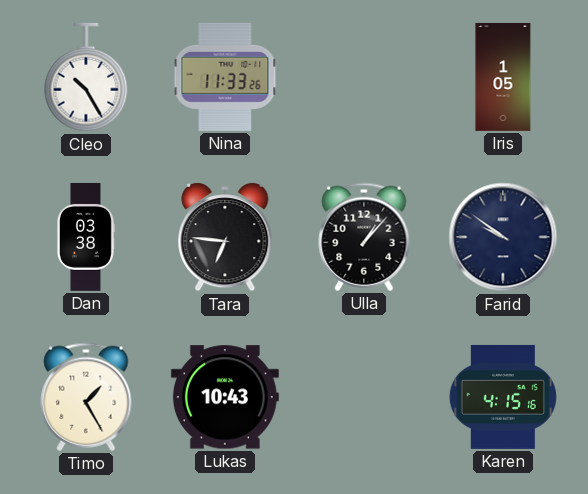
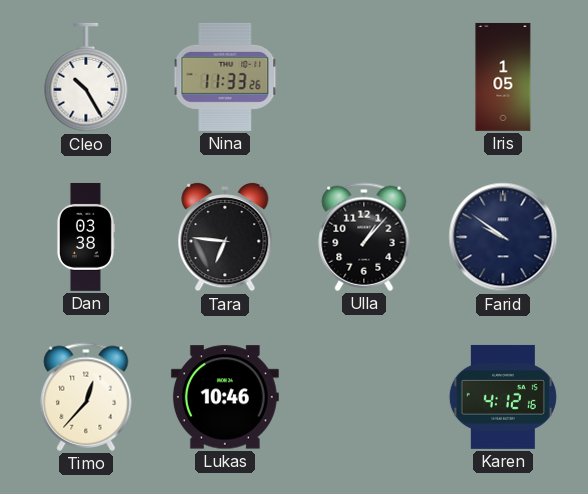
Timo: 1:25 -> 12:37 (86, 397)
Lukas: 10:43 -> 10:46 (225, 397)
Karen: 4:15 -> 4:12 (503, 397)
